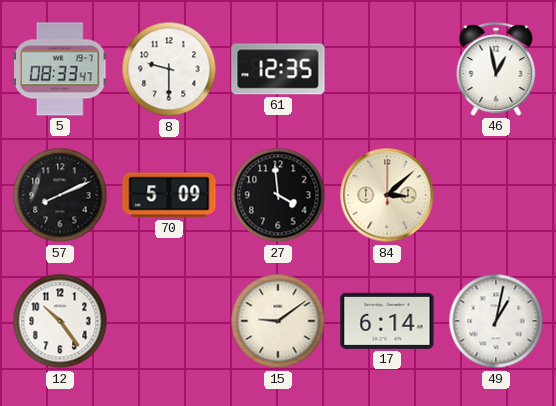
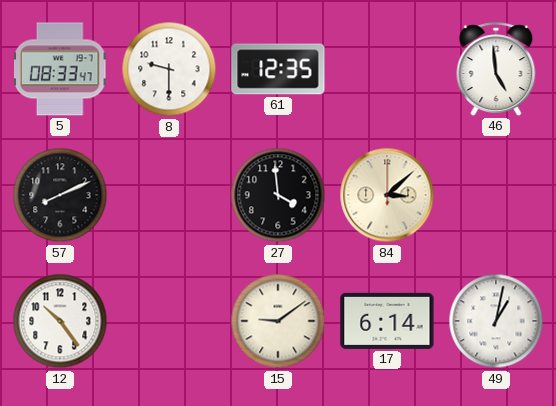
46: 12:58 -> 4:59 (496, 69)
70: 5:09 -> none (169, 195)
